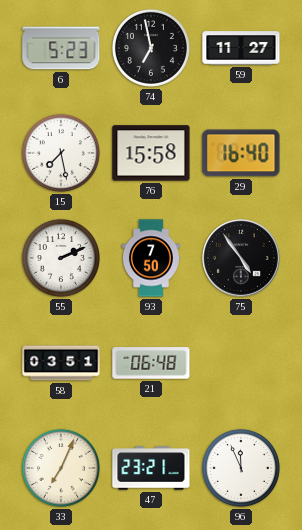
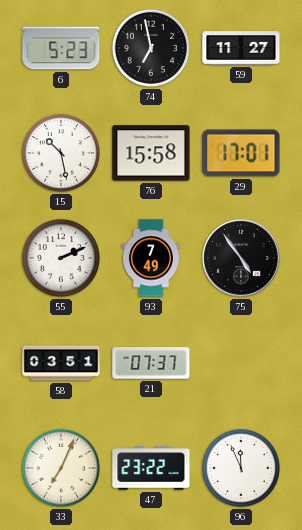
15: 7:28 -> 10:28 (61, 153)
29: 16:40 -> 17:01 (241, 153)
93: 7:50 -> 7:49 (151, 258)
21: 06:48 -> 07:37 (151, 363)
47: 23:21 -> 23:22 (151, 468)
